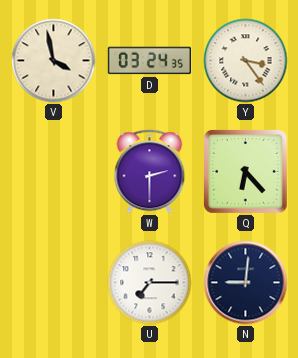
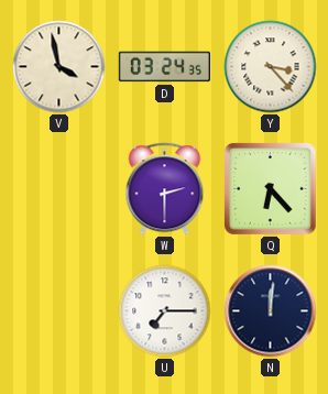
Y: 3:24 -> 3:23 (271, 67)
N: 9:01 -> 12:01 (271, 311)
